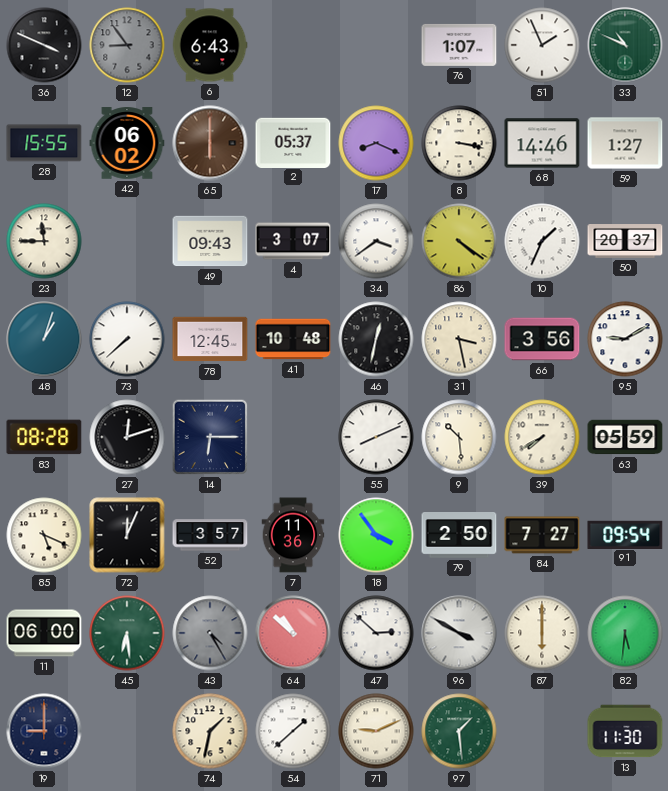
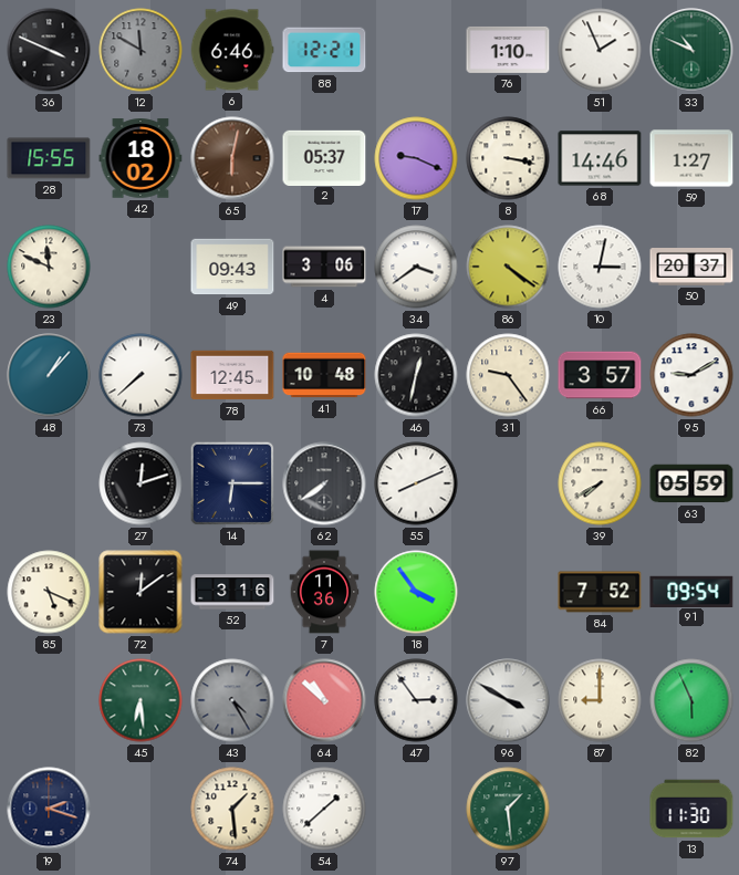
12: 8:54 -> 11:50 (140, 50)
6: 6:43 -> 6:46 (232, 50)
88: none -> 12:21 (324, 50)
76: 1:07 -> 1:10 (508, 50)
42: 06:02 -> 18:02 (140, 158)
65: 6:00 -> 6:02 (232, 158)
17: 8:19 -> 9:19 (416, 158)
23: 11:45 -> 11:49 (49, 267)
4: 3:07 -> 3:06 (324, 267)
10: 1:34 -> 3:02 (600, 267)
48: 1:03 -> 1:07 (49, 375)
31: 3:28 -> 9:24 (508, 375)
66: 3:56 -> 3:57 (600, 375)
83: 08:28 -> none (44, 437)
62: none -> 7:39 (324, 483)
9: 10:29 -> none (459, 437)
72: 12:04 -> 12:09 (140, 592)
52: 3:57 -> 3:16 (232, 592)
79: 2:50 -> none (459, 536)
84: 7:27 -> 7:52 (600, 592)
11: 06:00 -> none (44, 633)
47: 2:52 -> 2:54 (416, 700)
87: 6:00 -> 9:00 (600, 700)
82: 5:31 -> 5:56 (691, 700)
19: 9:00 -> 2:18 (49, 809)
74: 1:32 -> 1:29 (232, 809)
71: 9:11 -> none (376, 731)
